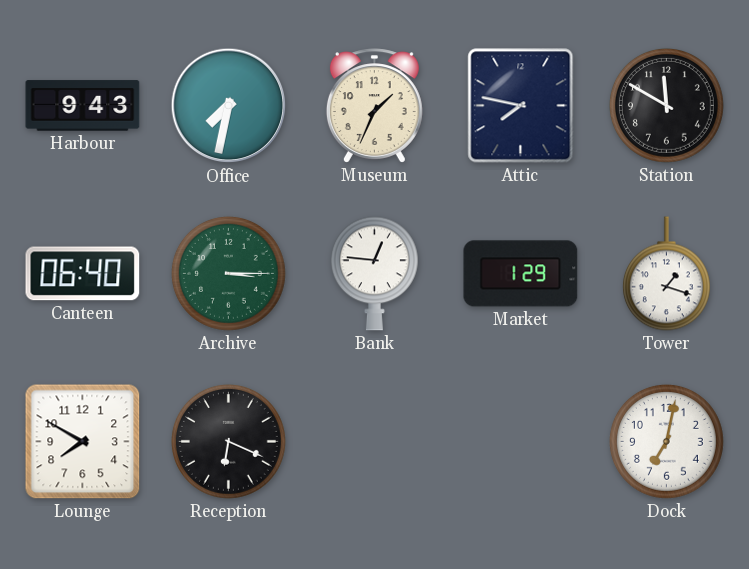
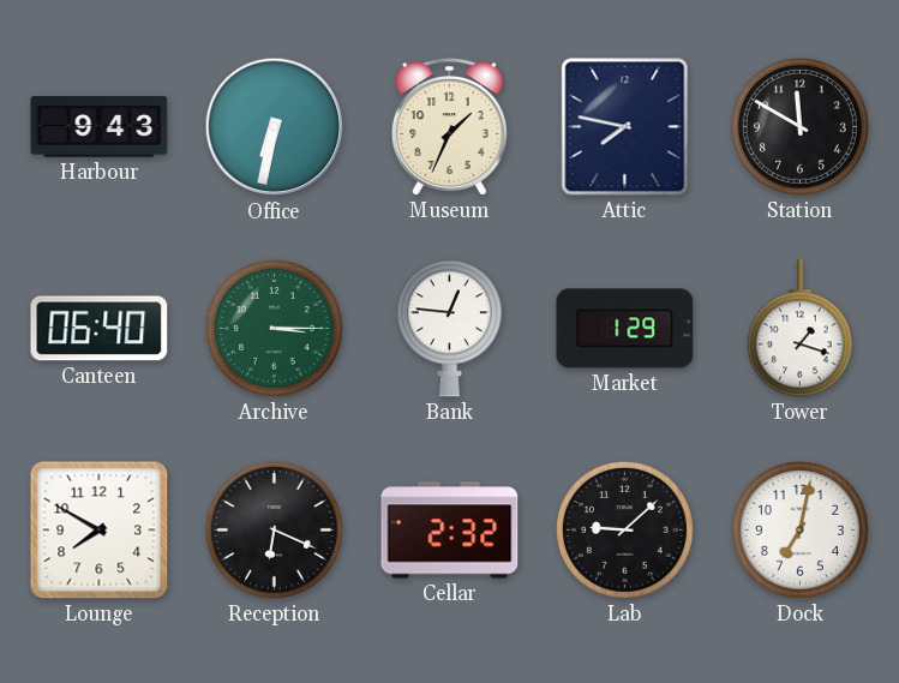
Office: 7:32 -> 6:32 (275, 127)
Cellar: none -> 2:32 (450, 531)
Lab: none -> 9:08 (624, 529)
